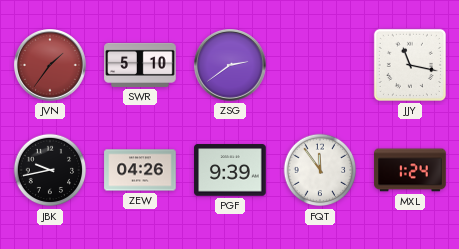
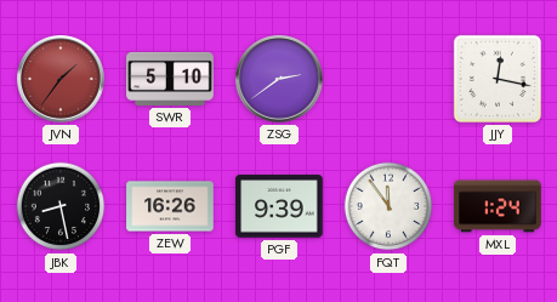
JJY: 11:17 -> 12:17 (498, 79)
JBK: 9:43 -> 8:28 (61, 206)
ZEW: 04:26 -> 16:26 (170, 206)
